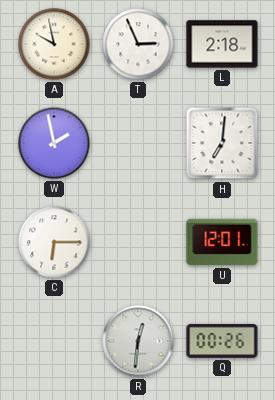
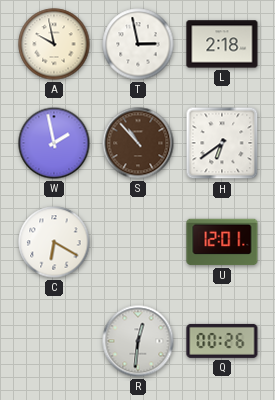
T: 2:56 -> 2:58 (138, 44)
S: none -> 10:53 (138, 143)
H: 7:01 -> 6:39 (222, 143)
C: 6:15 -> 6:20 (54, 242)
